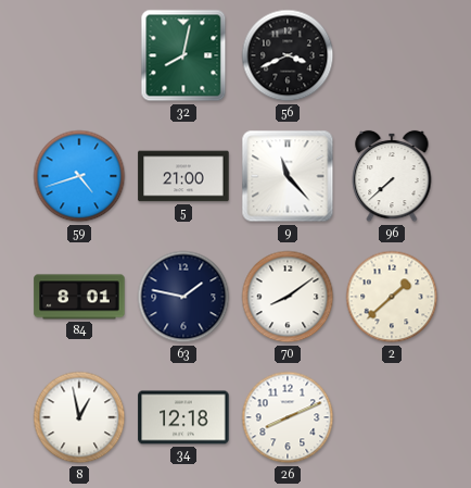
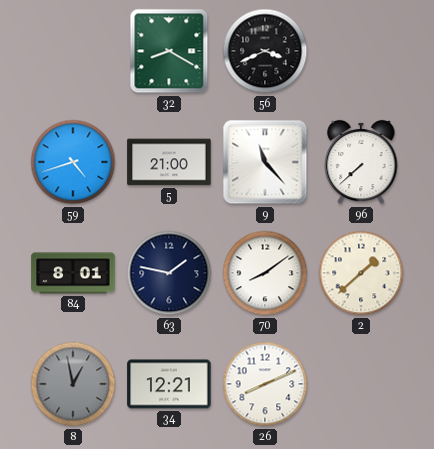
32: 8:02 -> 8:20 (169, 51)
8 dial: white -> grey (73, 384)
34: 12:18 -> 12:21 (169, 384)
